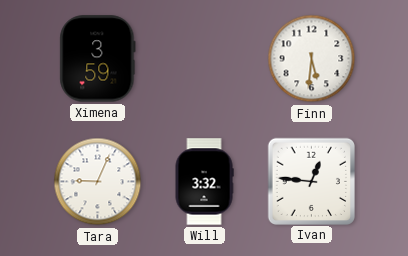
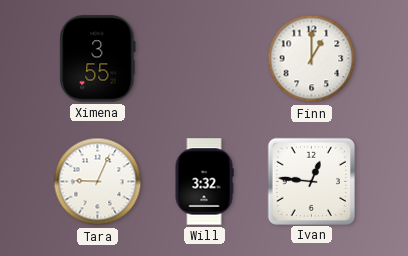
Ximena: 3:59 -> 3:55 (98, 59)
Finn: 5:31 -> 1:00 (312, 59)
